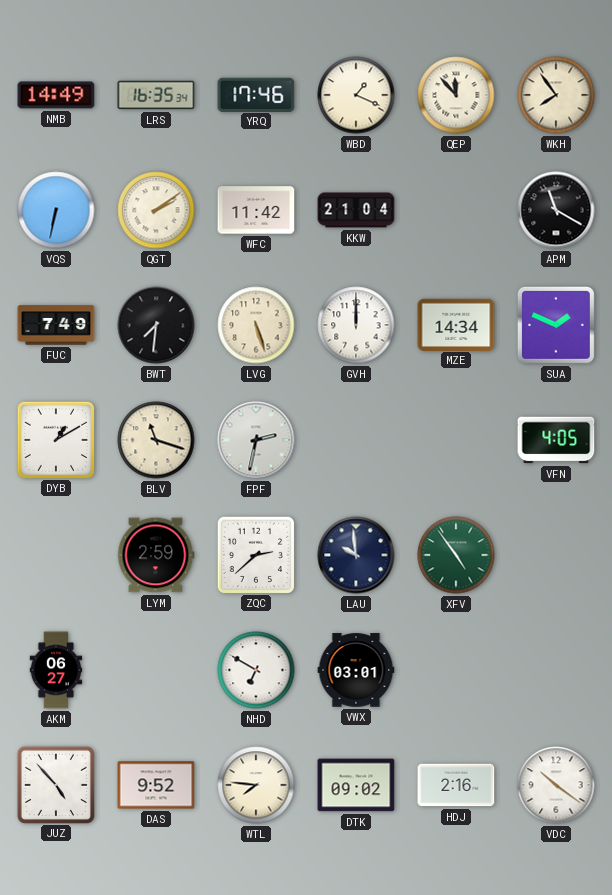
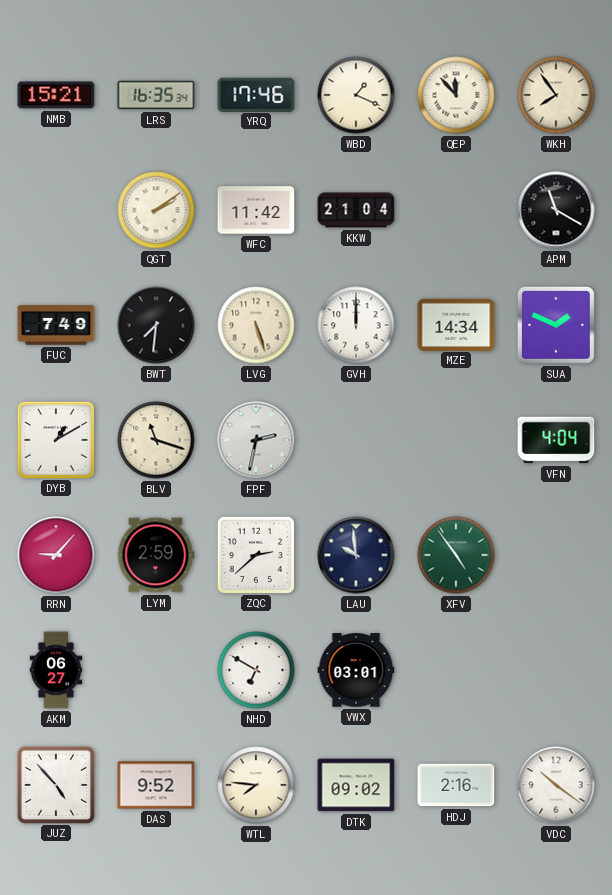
NMB: 14:49 -> 15:21 (56, 95)
VQS: 6:32 -> none (56, 210)
VFN: 4:05 -> 4:04 (556, 440)
RRN: none -> 9:07 (56, 555)
